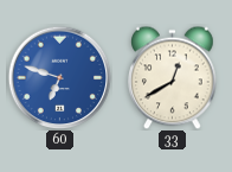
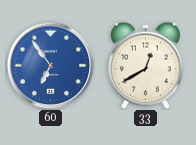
60: 6:48 -> 6:54 (50, 65)
